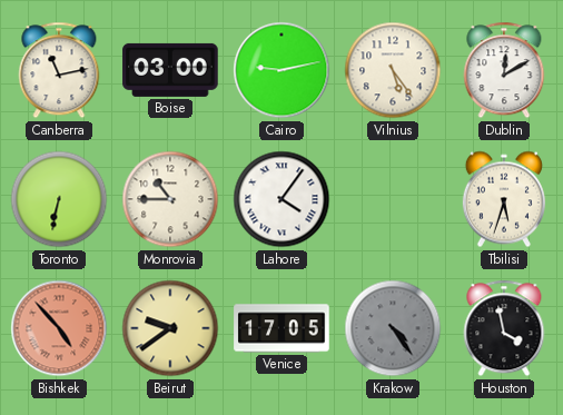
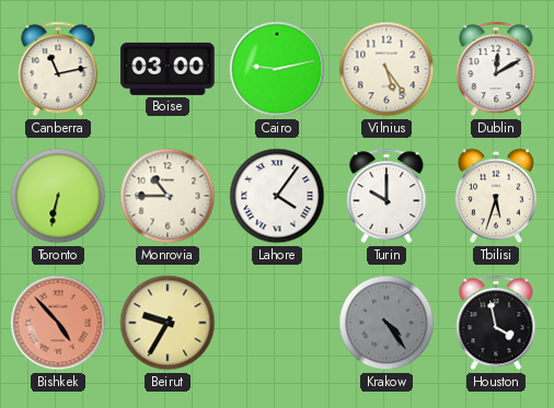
Turin: none -> 10:00 (386, 196)
Beirut: 9:39 -> 9:35 (168, 323)
Venice: 17:05 -> none (281, 328)
